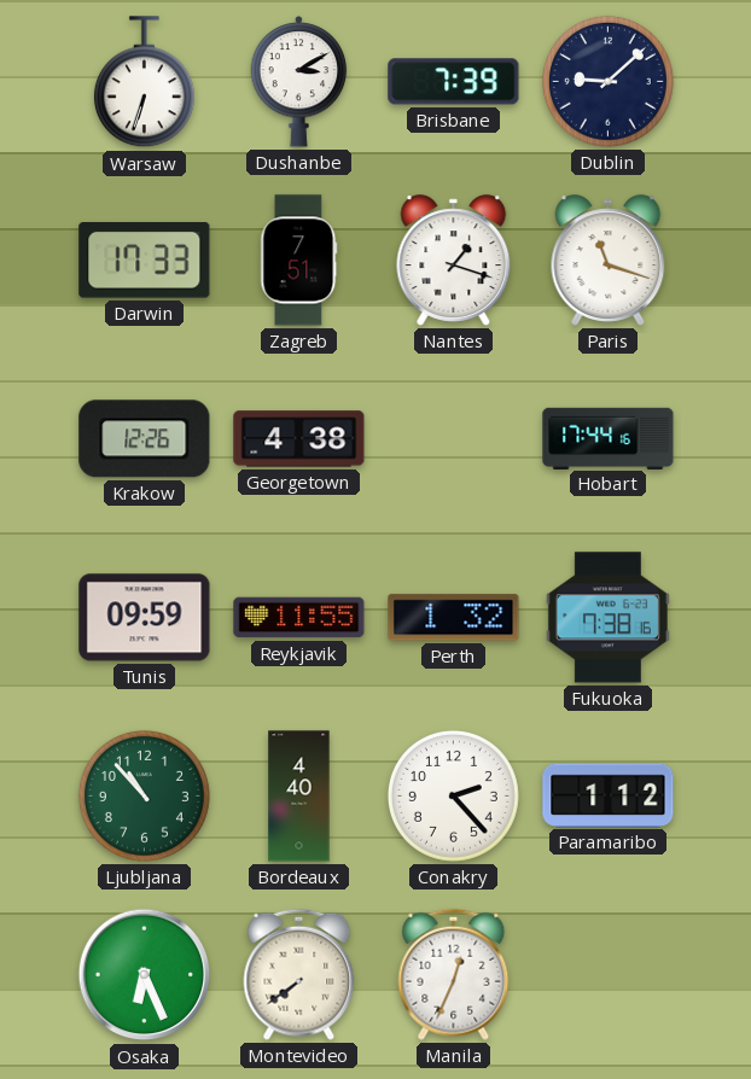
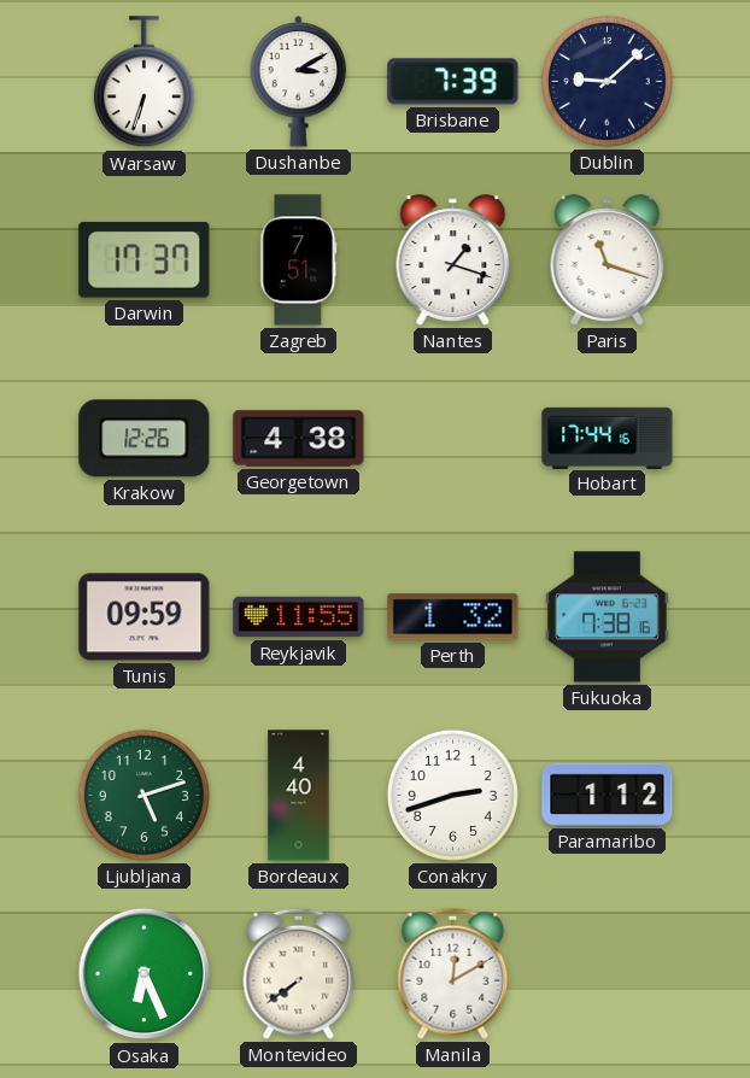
Darwin: 17:33 -> 17:37 (145, 260)
Ljubljana: 10:53 -> 5:12 (143, 795)
Conakry: 2:23 -> 2:42 (452, 795)
Manila: 12:34 -> 12:10 (453, 973)
